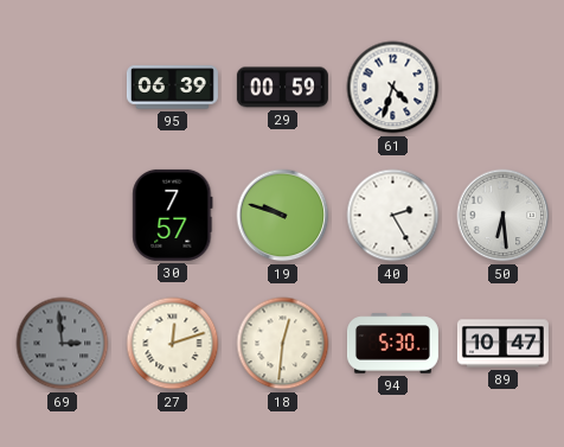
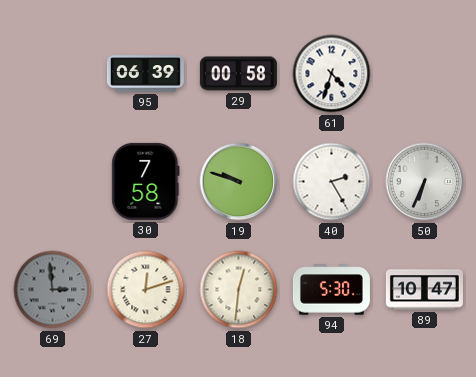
29: 00:59 -> 00:58 (238, 74)
30: 7:57 -> 7:58 (146, 181)
50: 6:29 -> 6:34 (425, 182)
